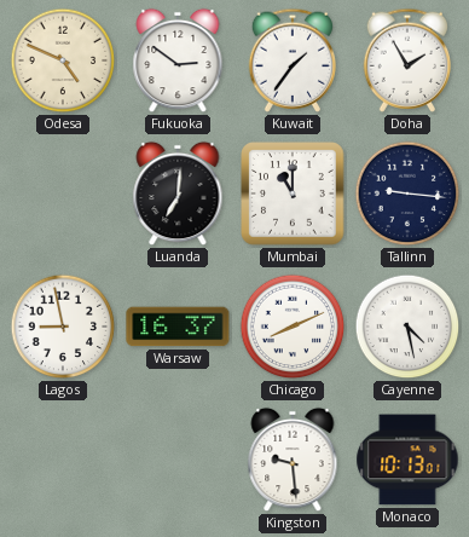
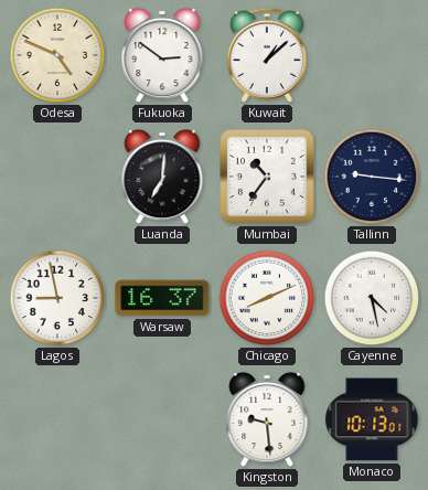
Kuwait: 1:36 -> 1:08 (266, 55)
Doha: 1:55 -> none (406, 60)
Mumbai: 11:00 -> 10:36 (267, 177)
